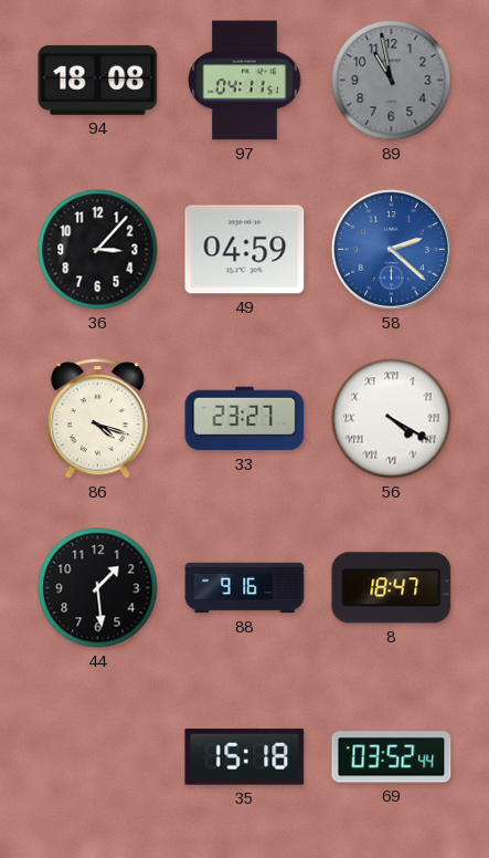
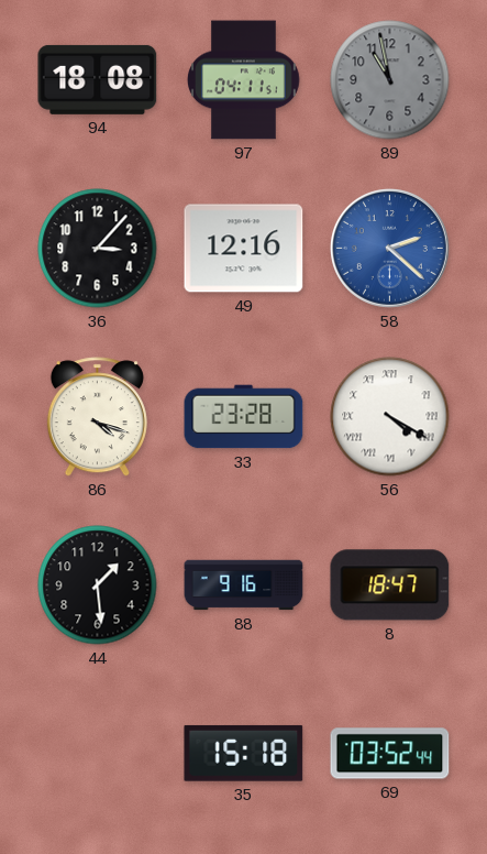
49: 04:59 -> 12:16 (244, 249)
33: 23:27 -> 23:28 (244, 417)
